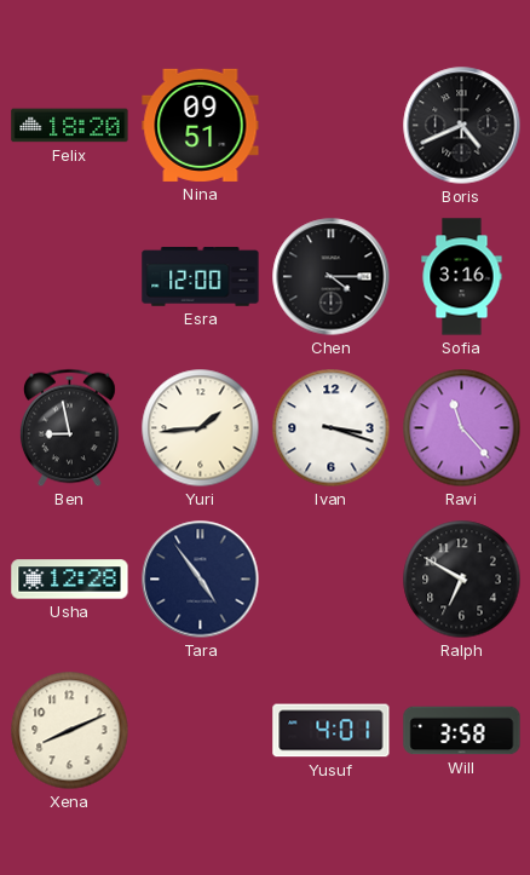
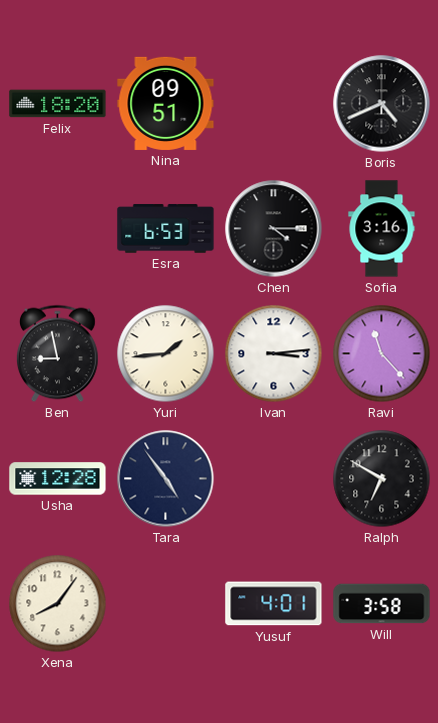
Esra: 12:00 -> 6:53 (166, 229)
Ivan: 3:18 -> 3:14 (274, 354)
Xena: 8:11 -> 8:06 (58, 604)
